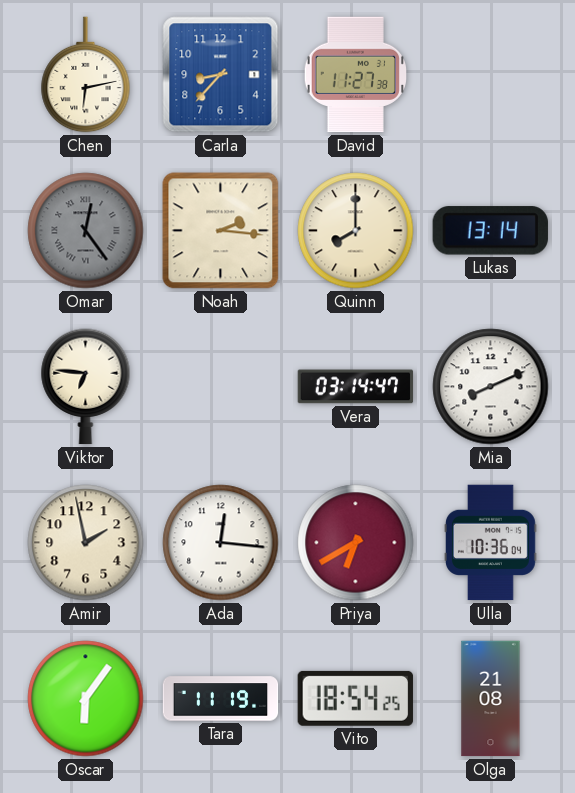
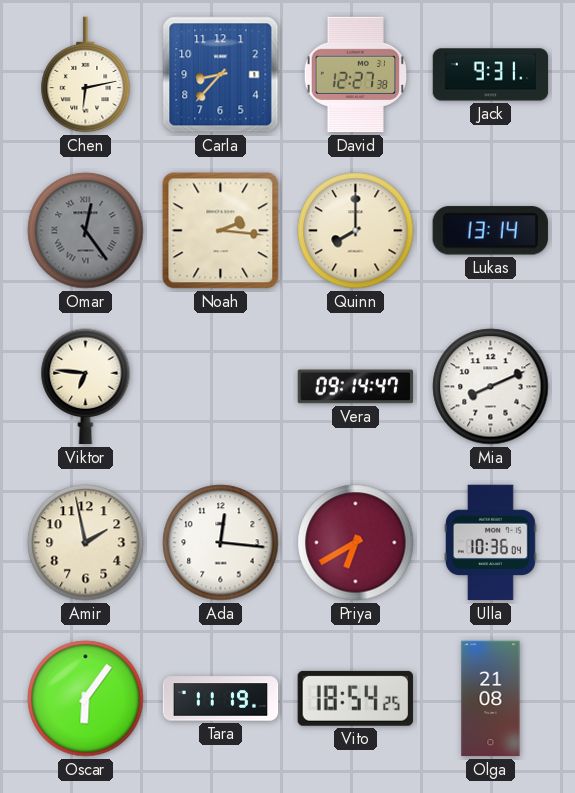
David: 11:27 -> 12:27 (355, 75)
Jack: none -> 9:31 (491, 75)
Vera: 03:14 -> 09:14 (356, 387)
